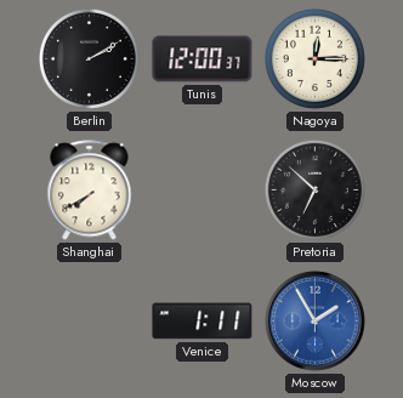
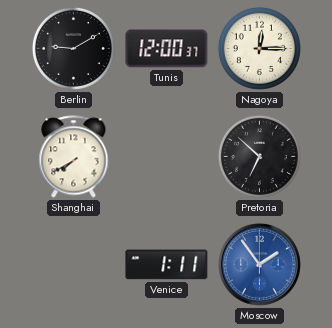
Berlin: 2:10 -> 9:10 (73, 48)
Moscow: 1:55 -> 1:54 (259, 264)
